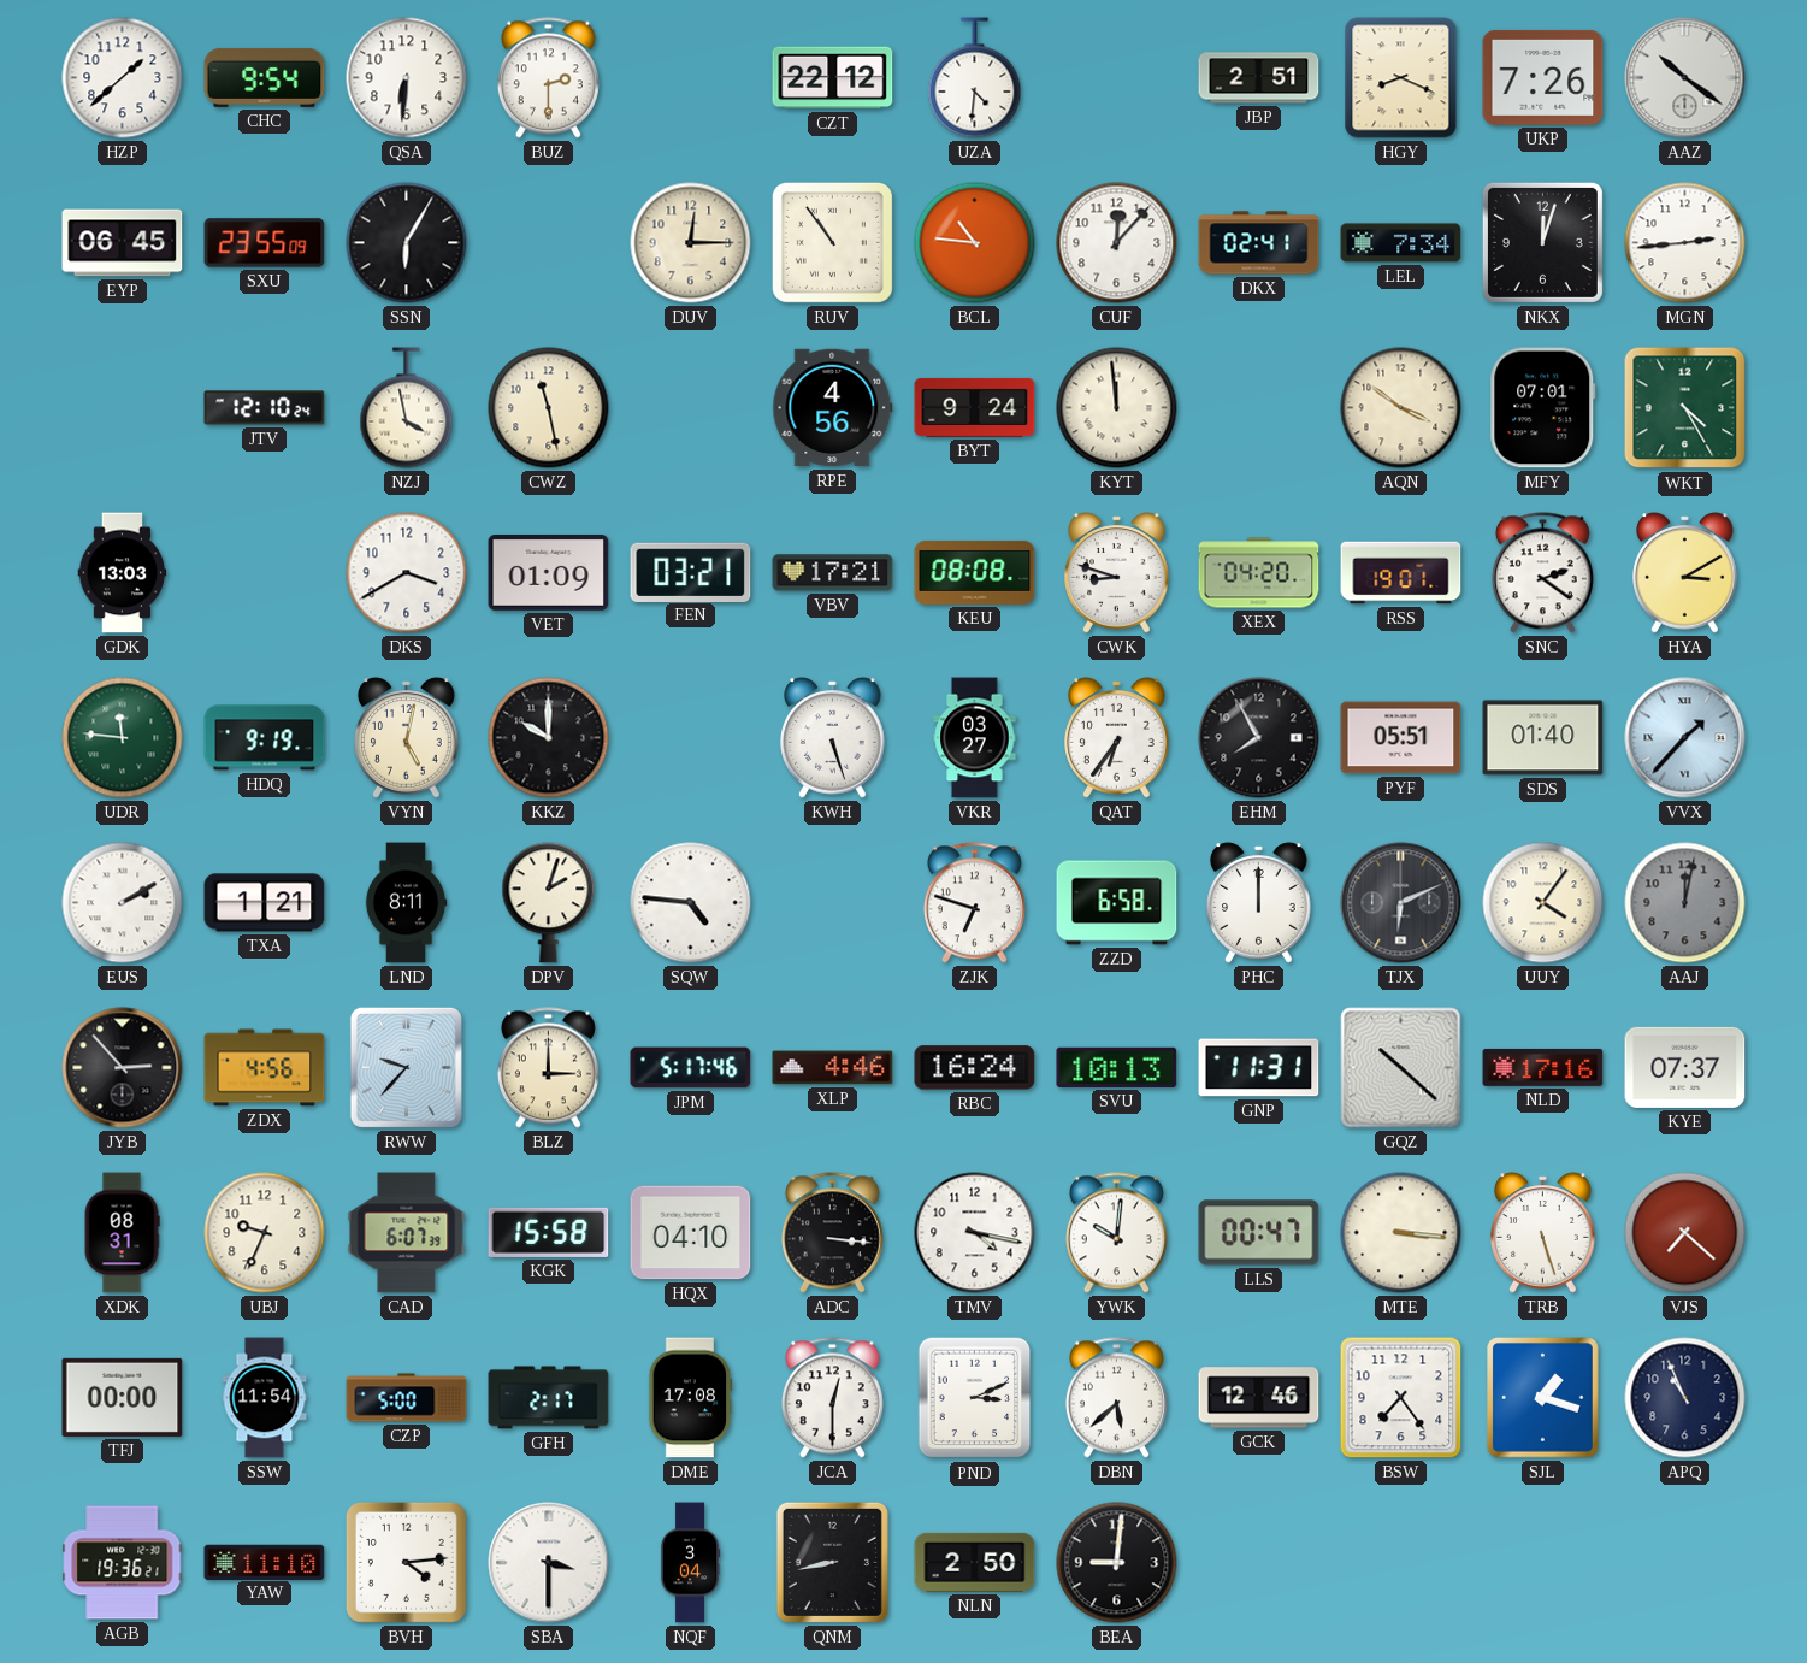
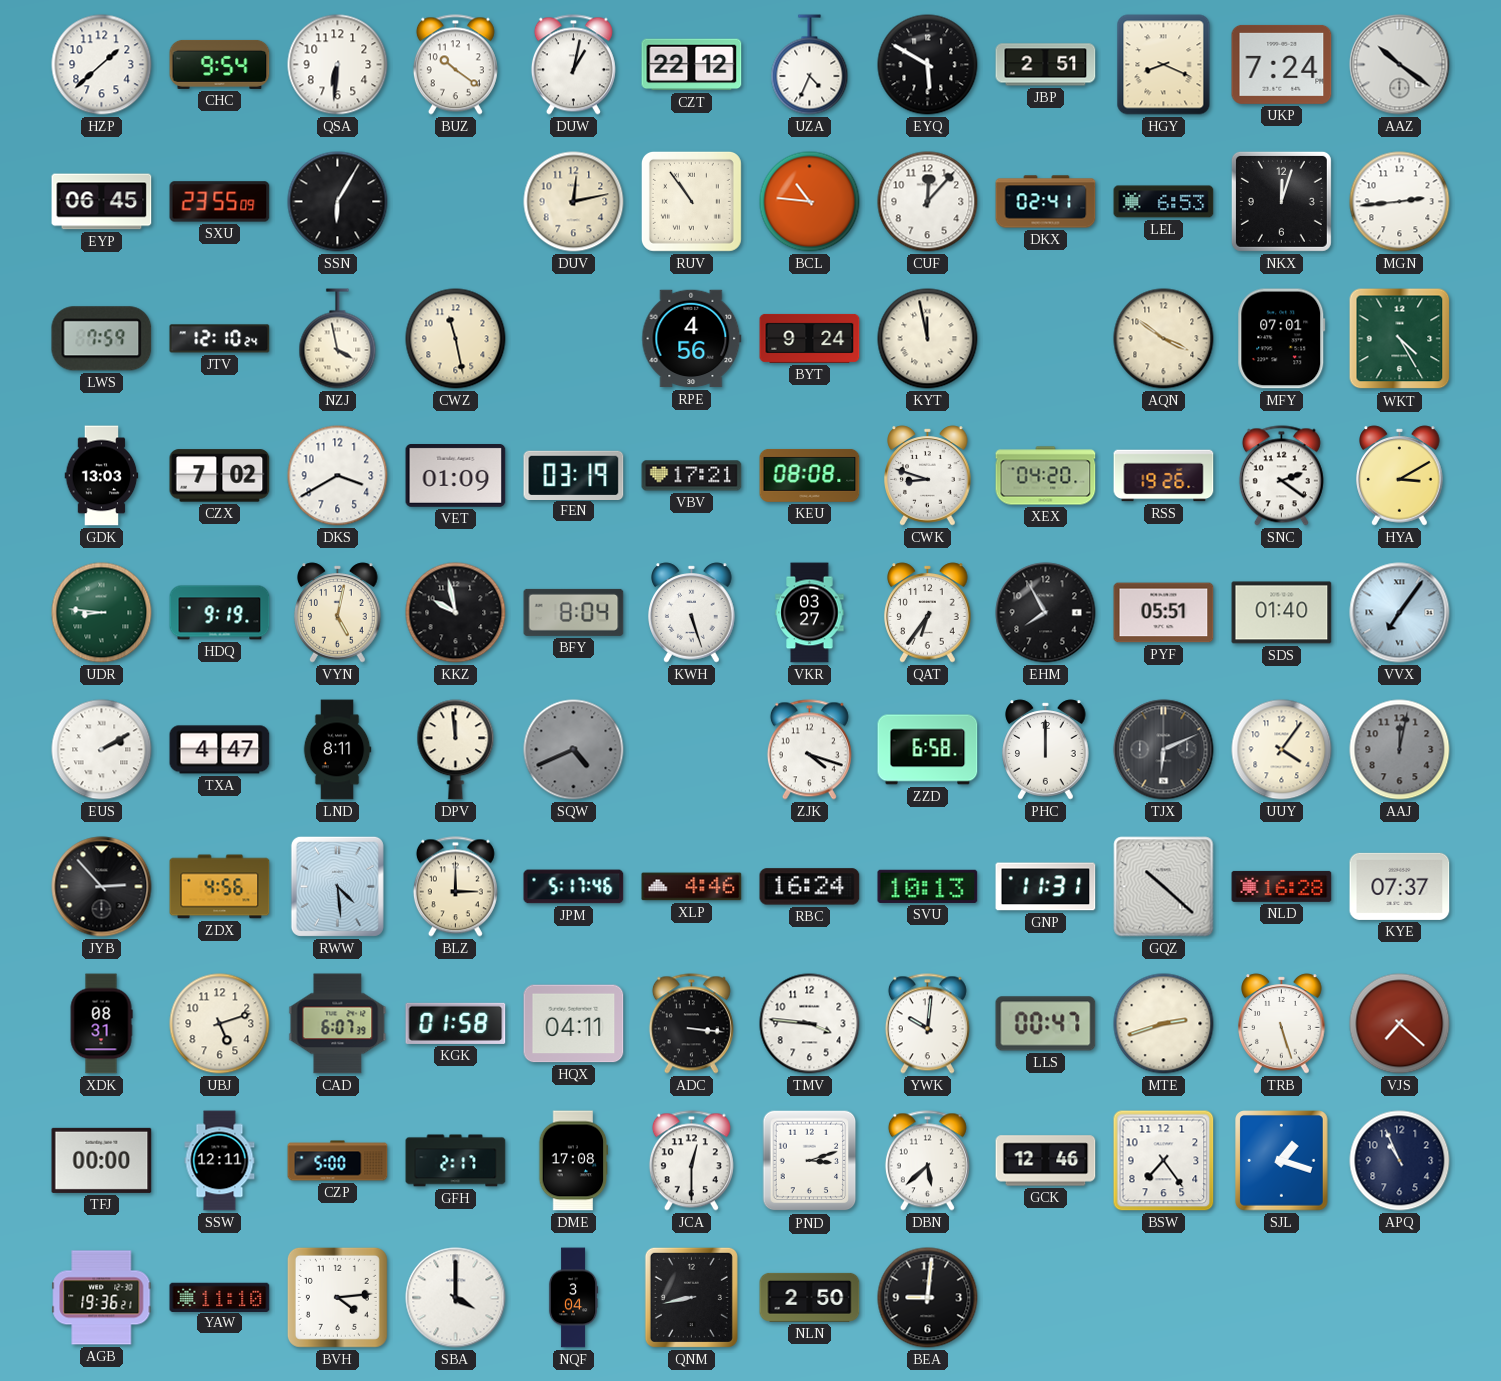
BUZ: 2:30 -> 10:21 (455, 65)
DUW: none -> 1:02 (573, 65)
UZA: 4:31 -> 4:34 (810, 65)
EYQ: none -> 5:50 (928, 65)
UKP: 7:26 -> 7:24 (1282, 64)
DUV: 12:15 -> 12:13 (574, 202)
LEL: 7:34 -> 6:53 (1164, 202)
LWS: none -> 7:59 (102, 339)
KYT: 11:59 -> 11:58 (928, 339)
CZX: none -> 7:02 (220, 476)
FEN: 03:21 -> 03:19 (574, 475)
RSS: 19:01 -> 19:26 (1164, 476)
UDR: 11:46 -> 8:46 (102, 613)
KKZ: 10:00 -> 9:58 (456, 613)
BFY: none -> 8:04 (574, 612)
VVX: 1:37 -> 7:06 (1400, 613)
TXA: 1:21 -> 4:47 (220, 750)
DPV: 2:03 -> 11:59 (456, 750)
SQW: 4:46 -> 4:41 (574, 750)
SQW dial: white -> grey (574, 750)
ZJK: 6:48 -> 4:18 (809, 750)
RWW: 9:37 -> 4:29 (337, 886)
NLD: 17:16 -> 16:28 (1282, 886)
UBJ: 9:34 -> 5:12 (220, 1024)
KGK: 15:58 -> 01:58 (456, 1023)
HQX: 04:10 -> 04:11 (574, 1024)
TMV: 4:17 -> 3:46 (810, 1024)
MTE: 3:16 -> 2:42 (1164, 1024)
SSW: 11:54 -> 12:11 (220, 1161)
PND: 3:11 -> 3:12 (810, 1161)
SBA: 3:30 -> 4:00 (456, 1298)
